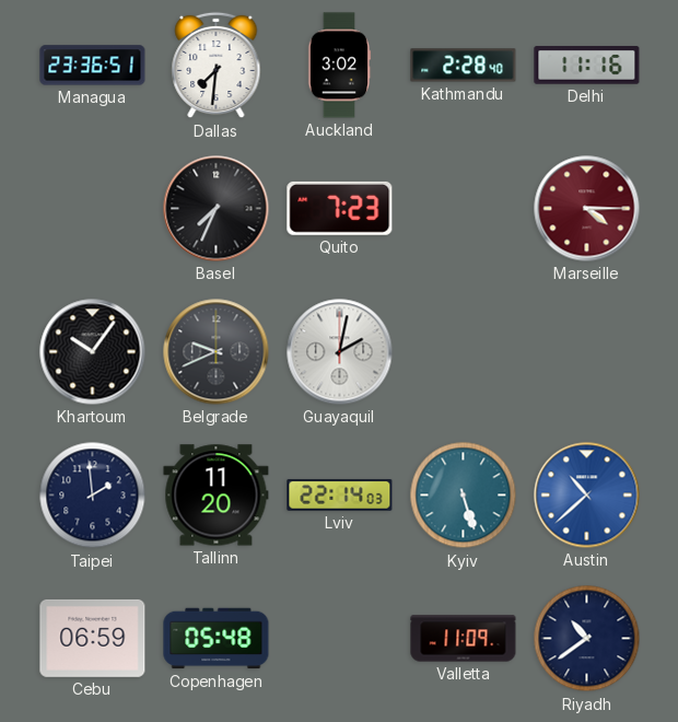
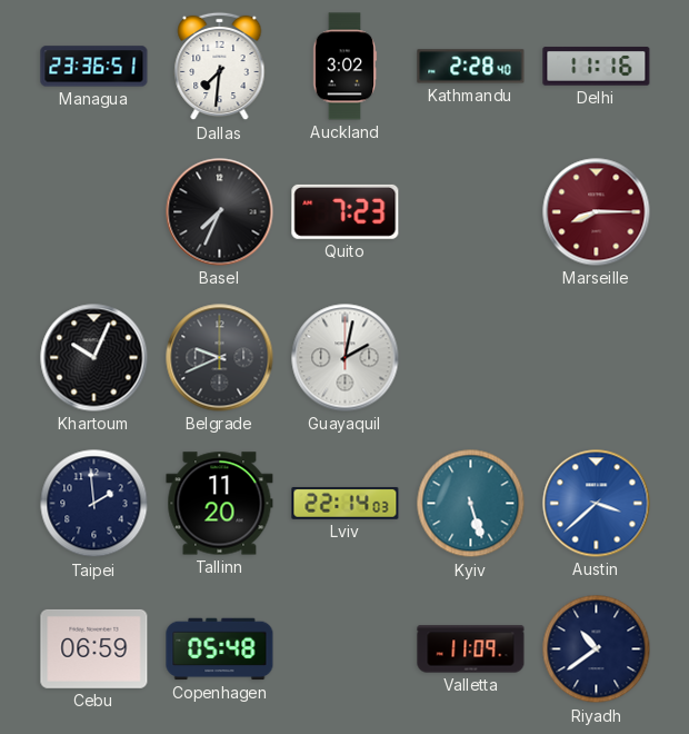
Marseille: 4:15 -> 8:15 (597, 212)
Khartoum: 10:06 -> 10:04 (94, 358)
Austin: 10:38 -> 3:38 (597, 504)
